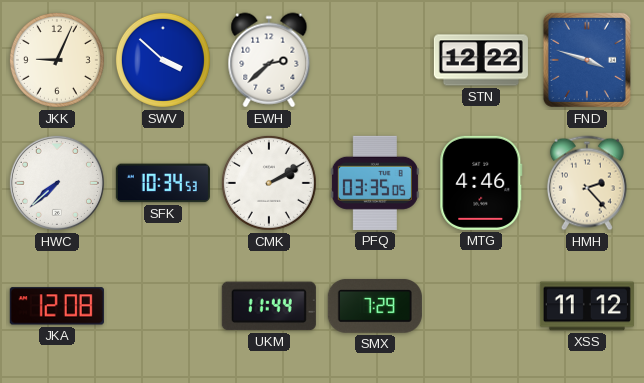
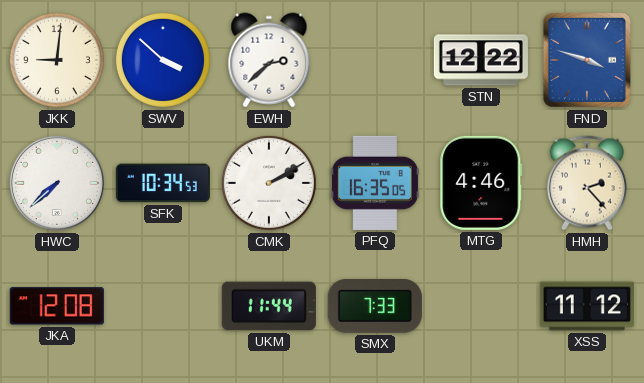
JKK: 9:04 -> 9:01 (57, 60)
PFQ: 03:35 -> 16:35 (375, 183)
SMX: 7:29 -> 7:33 (375, 306)
